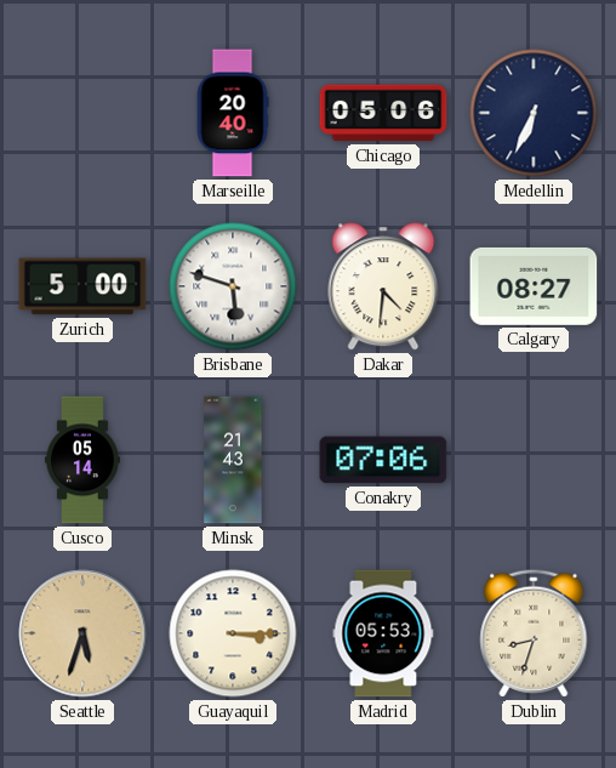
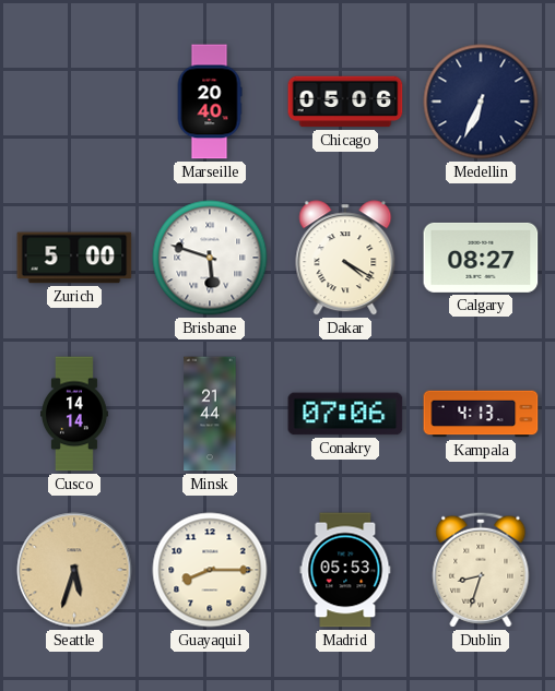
Dakar: 4:31 -> 4:20 (345, 258)
Cusco: 05:14 -> 14:14 (75, 414)
Minsk: 21:43 -> 21:44 (210, 414)
Kampala: none -> 4:13 (481, 414)
Guayaquil: 3:15 -> 8:15 (210, 570)
